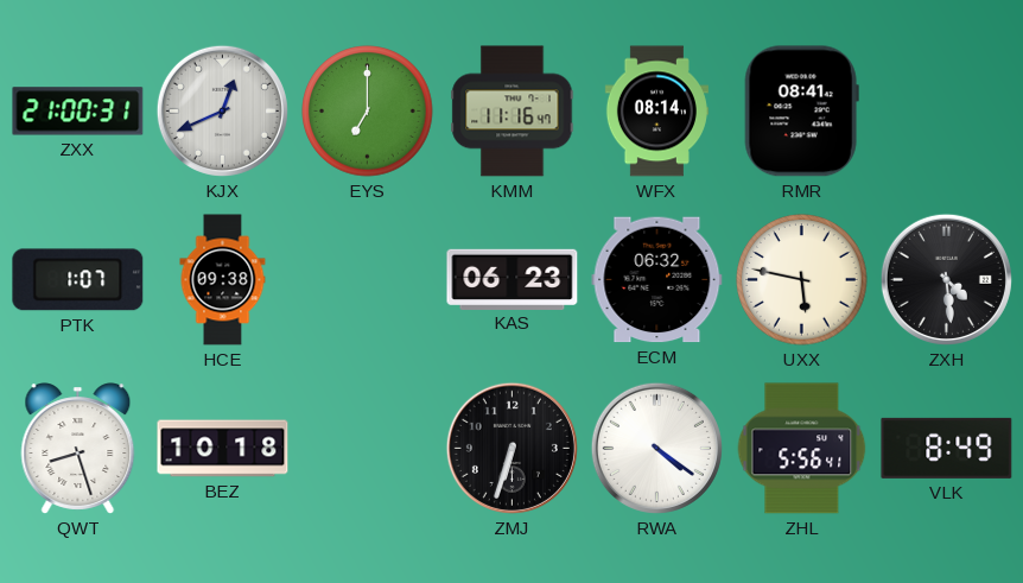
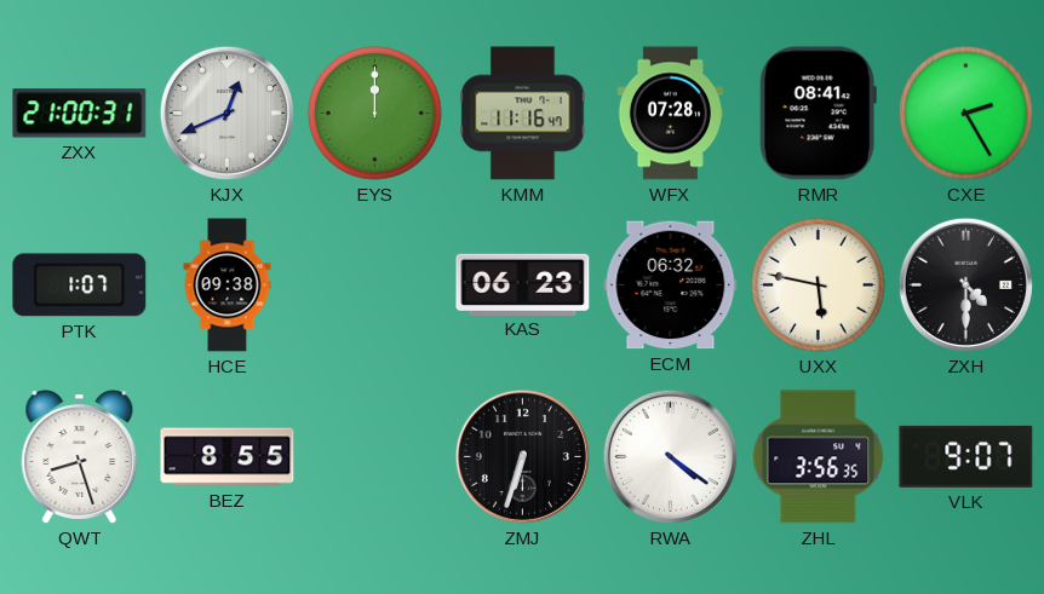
EYS: 7:00 -> 12:00 (375, 114)
WFX: 08:14 -> 07:28 (670, 114)
CXE: none -> 2:25 (966, 114)
ZXH: 4:29 -> 4:30 (965, 284)
BEZ: 10:18 -> 8:55 (228, 457)
ZHL: 5:56 -> 3:56 (819, 457)
VLK: 8:49 -> 9:07 (966, 456)
